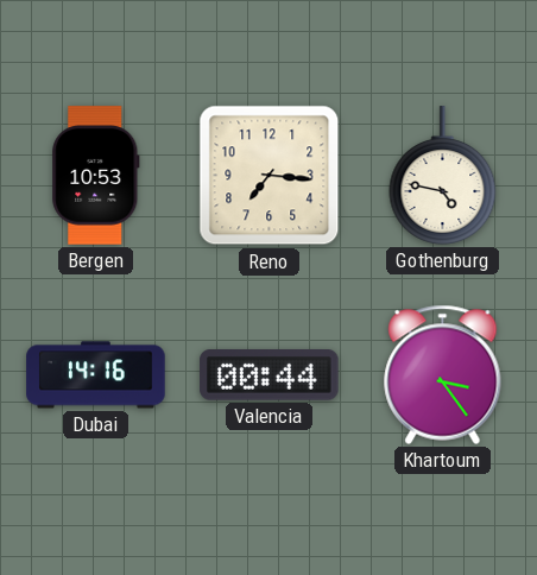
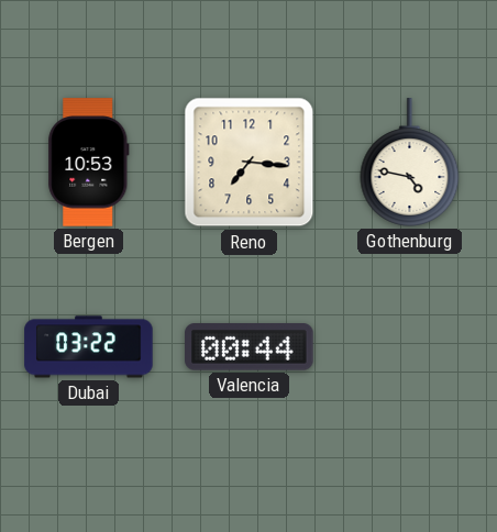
Dubai: 14:16 -> 03:22 (89, 347)
Khartoum: 3:24 -> none (443, 374)
